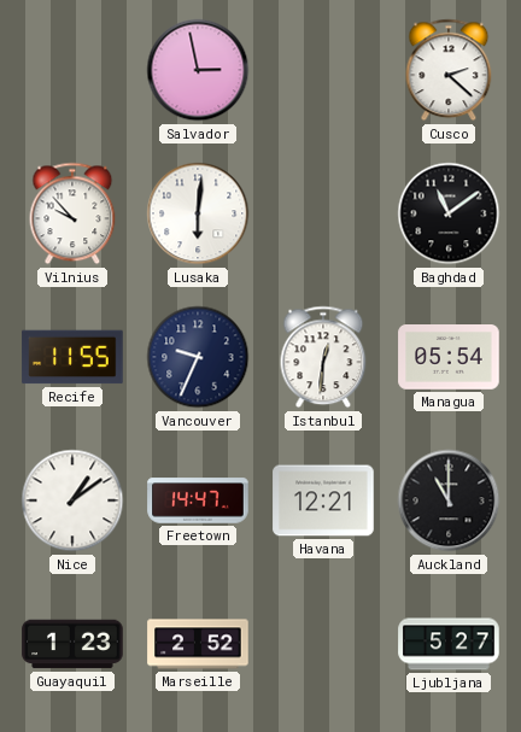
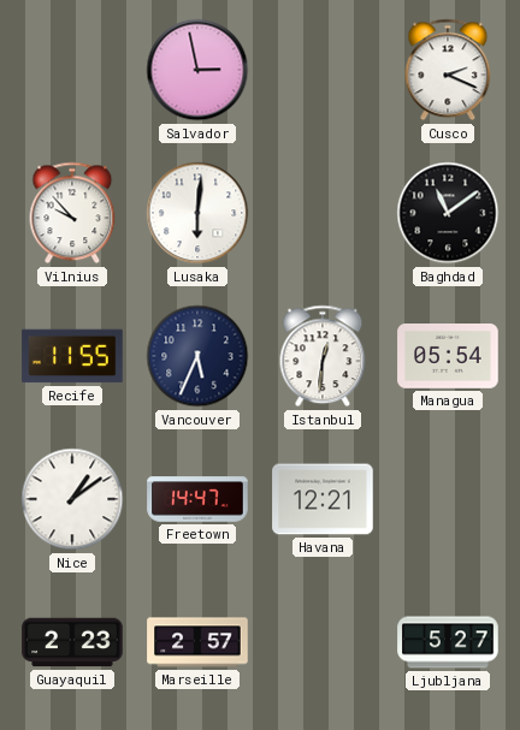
Cusco: 2:22 -> 2:19 (448, 70)
Vancouver: 9:34 -> 5:34 (197, 356)
Auckland: 11:00 -> none (449, 500)
Guayaquil: 1:23 -> 2:23 (72, 642)
Marseille: 2:52 -> 2:57 (197, 642)
